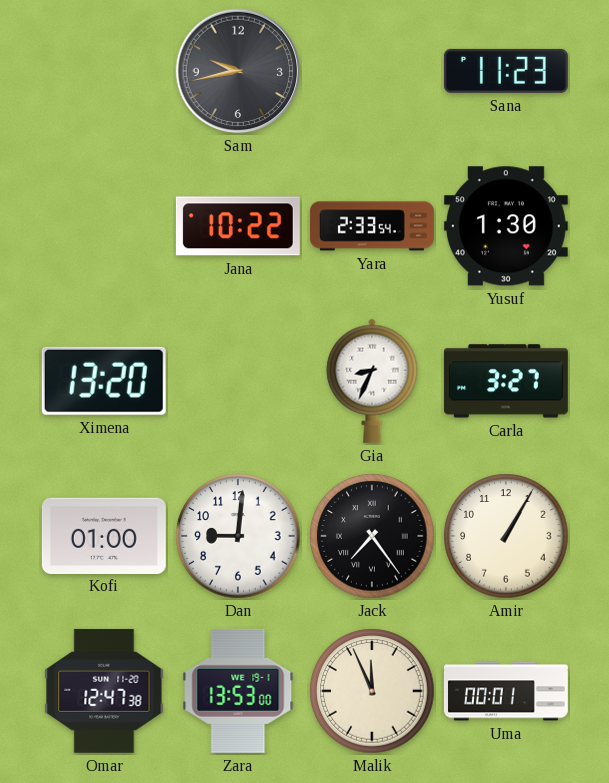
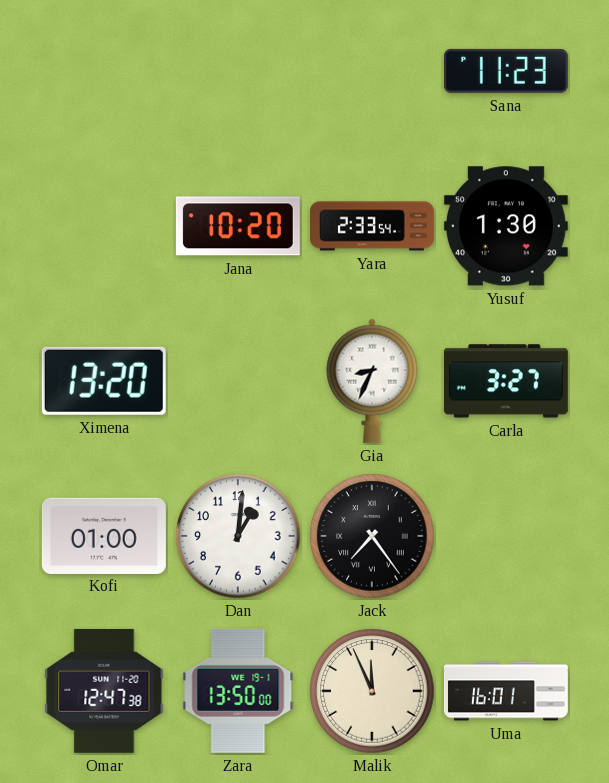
Sam: 9:43 -> none (238, 71)
Jana: 10:22 -> 10:20 (238, 226)
Dan: 9:01 -> 1:01 (238, 536)
Amir: 1:05 -> none (506, 536)
Zara: 13:53 -> 13:50 (238, 691)
Uma: 00:01 -> 16:01 (506, 691)
